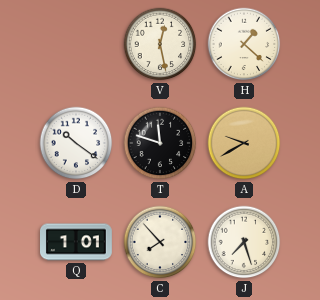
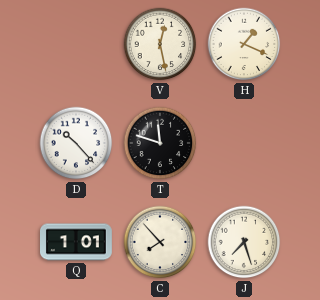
H: 1:22 -> 1:19 (244, 44)
D: 10:21 -> 10:23 (76, 143)
A: 9:40 -> none (244, 143)
